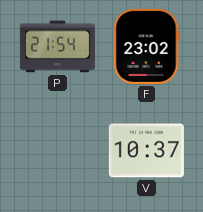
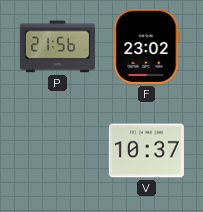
P: 21:54 -> 21:56 (57, 47)
